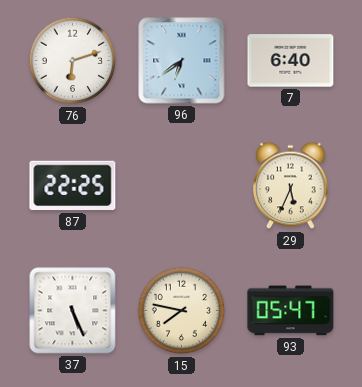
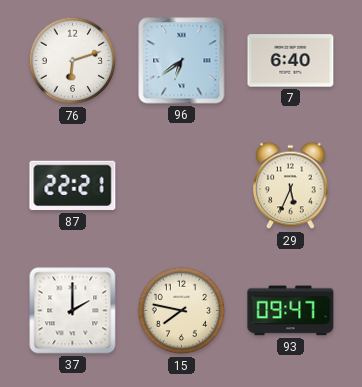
87: 22:25 -> 22:21 (73, 186)
37: 5:26 -> 2:00 (73, 311)
93: 05:47 -> 09:47 (291, 311)
